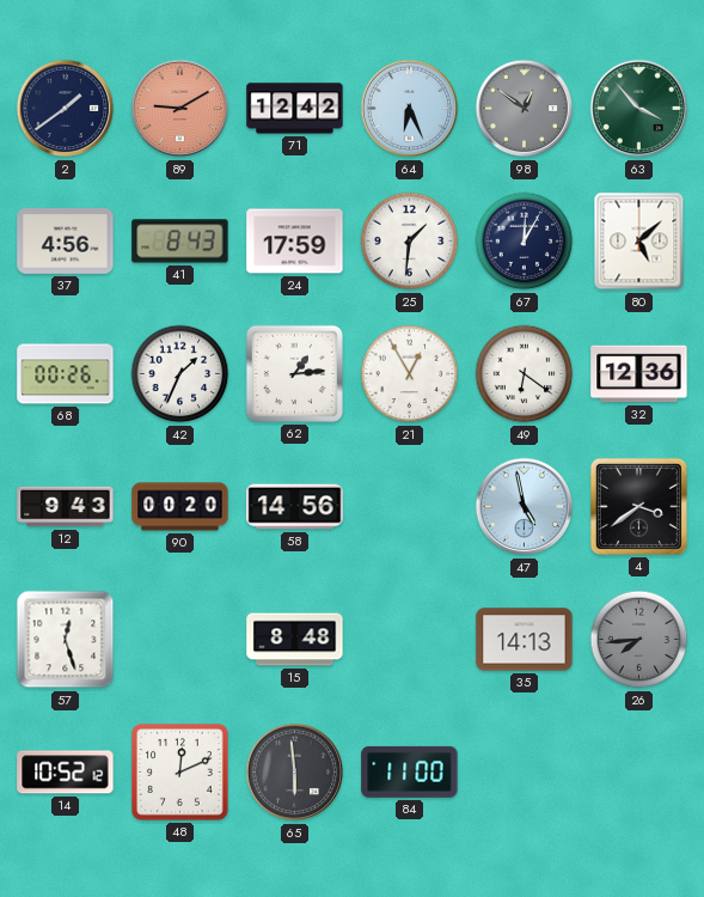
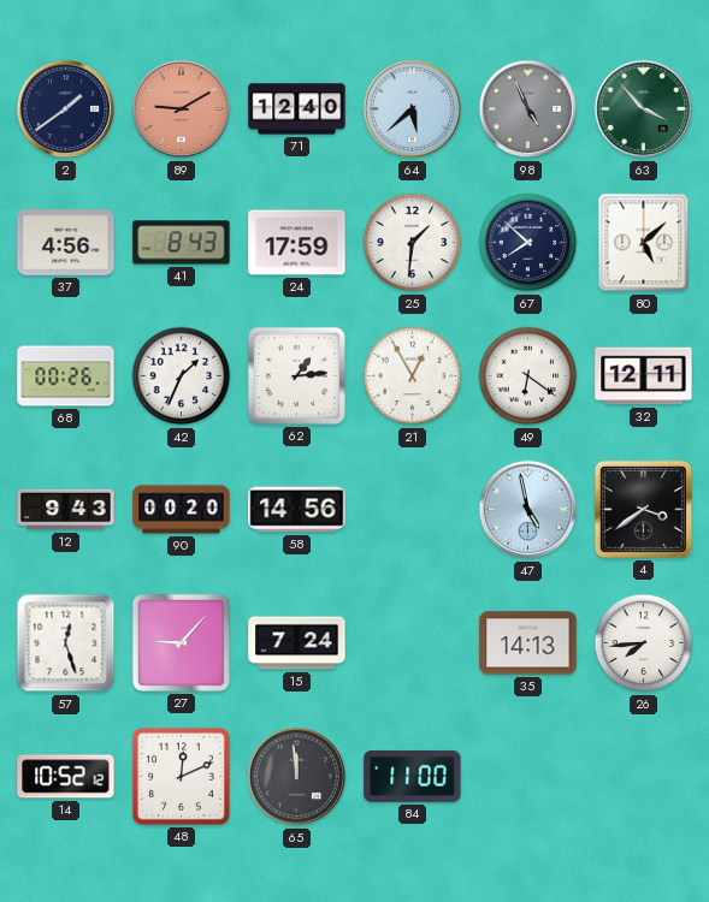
71: 12:42 -> 12:40 (297, 109)
64: 6:26 -> 5:38 (413, 109)
98: 12:51 -> 4:56 (528, 109)
67: 12:05 -> 7:52 (528, 243)
32: 12:36 -> 12:11 (644, 376)
27: none -> 9:07 (181, 642)
15: 8:48 -> 7:24 (297, 643)
26 dial: grey -> white (644, 643)
65: 5:59 -> 11:59 (297, 777)
